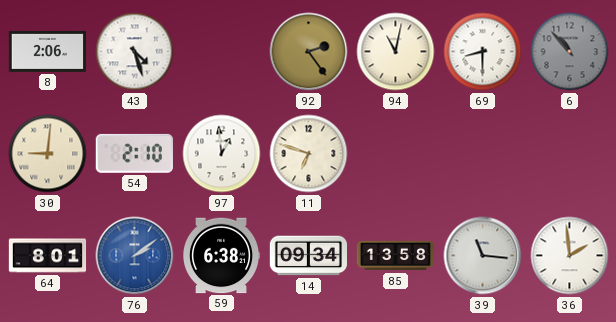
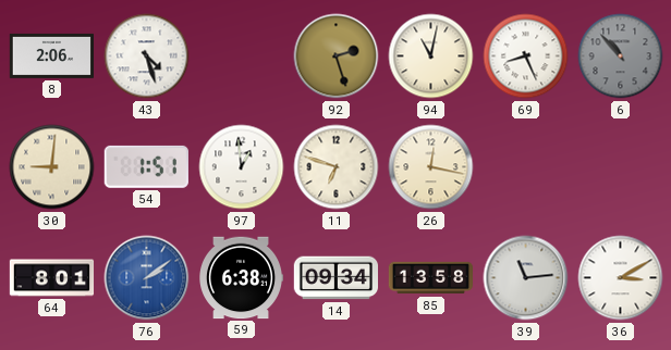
92: 2:24 -> 2:27 (337, 57)
69: 8:30 -> 8:26 (526, 57)
54: 2:10 -> 1:51 (146, 166)
26: none -> 12:17 (431, 167)
39: 11:16 -> 11:14 (526, 278)
36: 1:59 -> 3:10 (621, 278)
